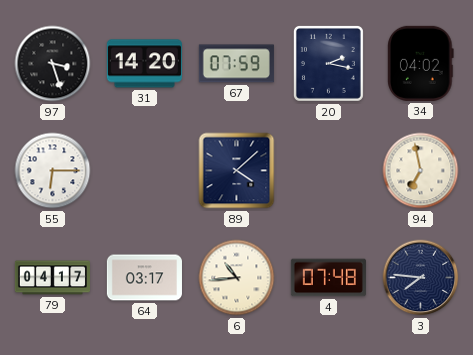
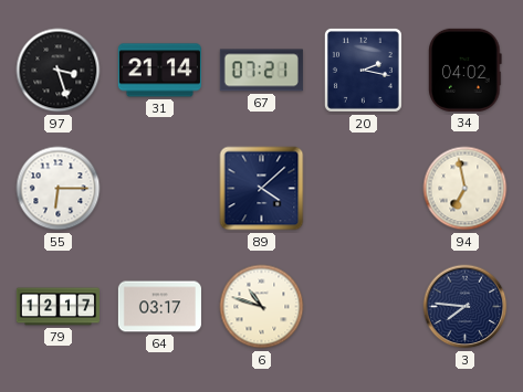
31: 14:20 -> 21:14 (159, 71)
67: 07:59 -> 07:21 (261, 71)
79: 04:17 -> 12:17 (57, 307)
6: 10:44 -> 10:48 (262, 307)
4: 07:48 -> none (328, 278)
